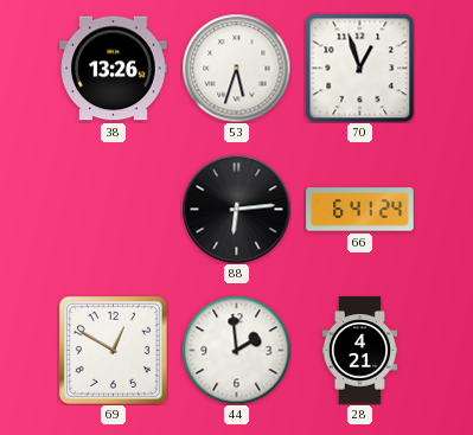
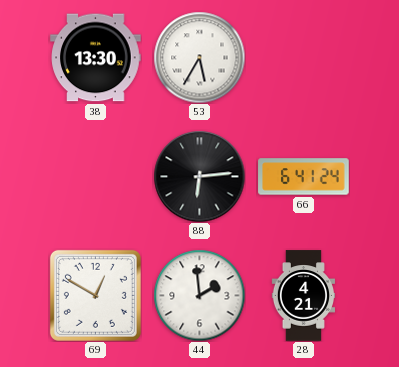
38: 13:26 -> 13:30 (96, 58)
53: 5:33 -> 5:35 (199, 57)
70: 12:57 -> none (359, 68)
